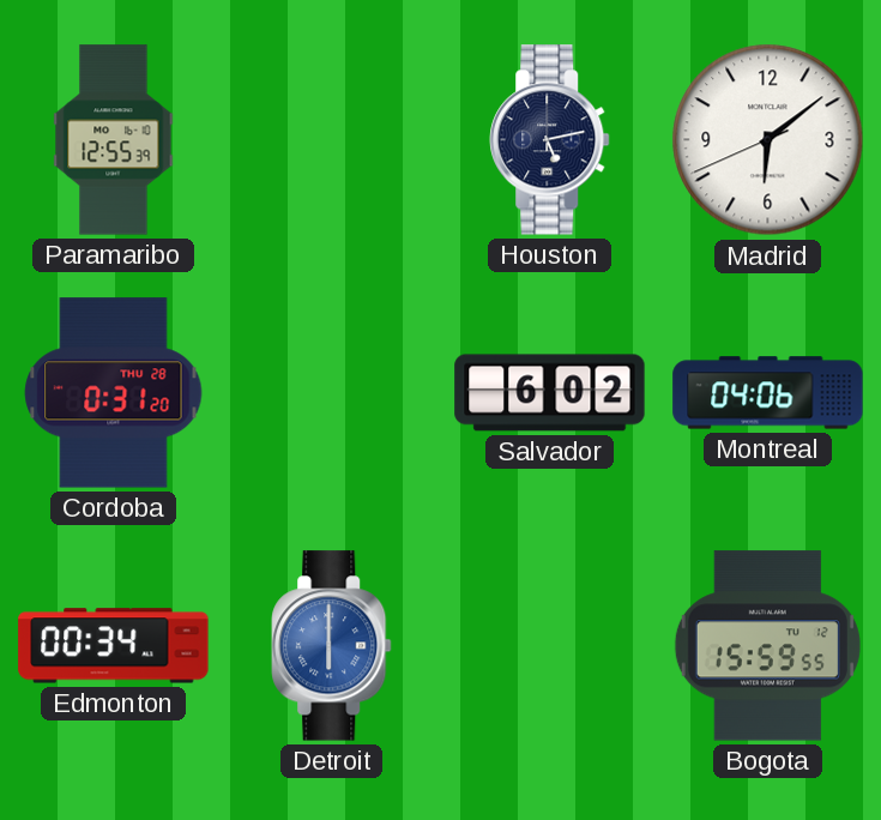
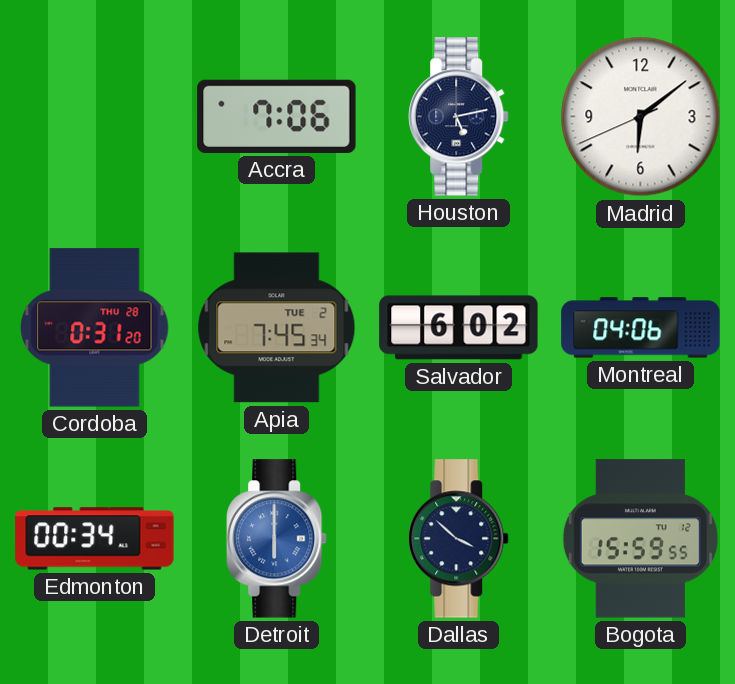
Paramaribo: 12:55 -> none (114, 140)
Accra: none -> 7:06 (277, 116)
Apia: none -> 7:45 (277, 328)
Dallas: none -> 3:52 (459, 539)
